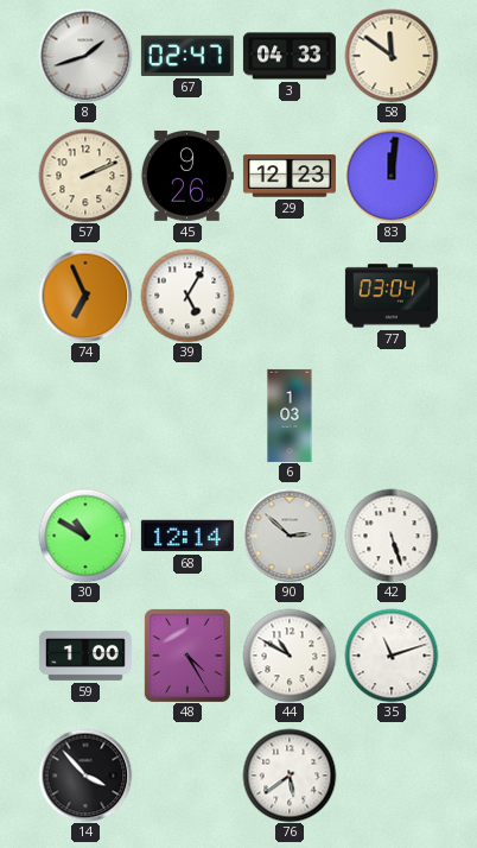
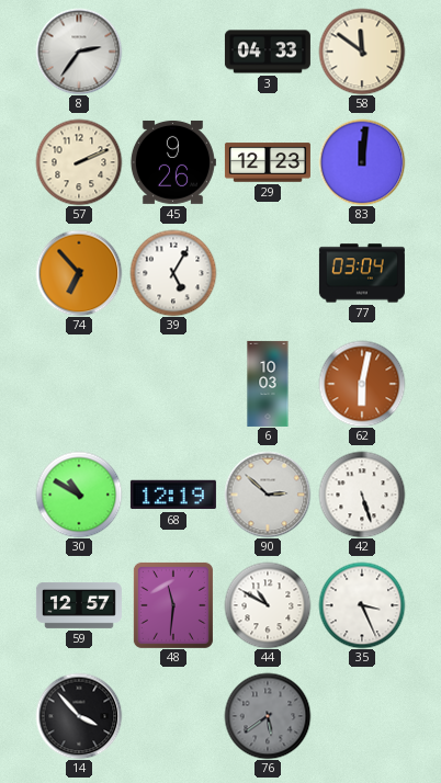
8: 1:42 -> 2:36 (79, 52)
67: 02:47 -> none (187, 56)
74: 6:56 -> 6:53 (79, 273)
6: 1:03 -> 10:03 (268, 384)
62: none -> 6:02 (362, 384)
68: 12:14 -> 12:19 (173, 495)
59: 1:00 -> 12:57 (79, 606)
48: 4:25 -> 11:31 (173, 605)
35: 11:12 -> 3:26 (362, 605)
76 dial: white -> grey (268, 716)
